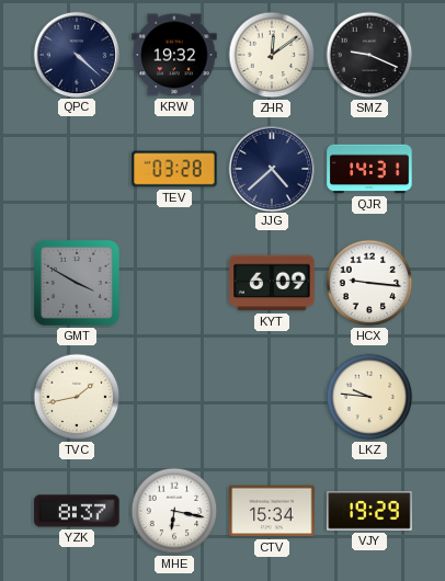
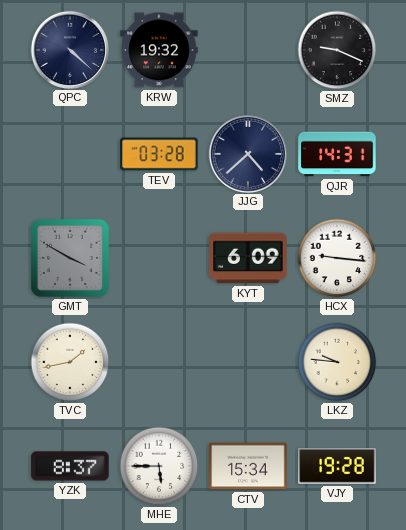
ZHR: 12:09 -> none (272, 55)
MHE: 6:17 -> 5:45 (159, 466)
VJY: 19:29 -> 19:28 (337, 466)
